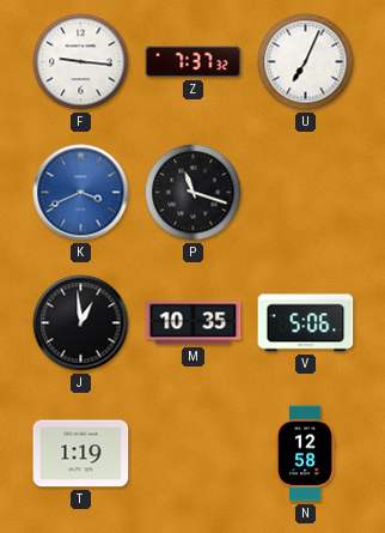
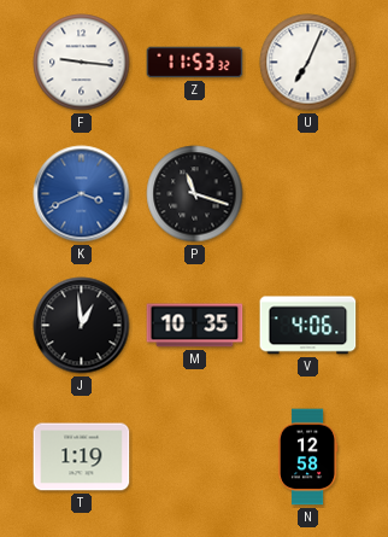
Z: 7:37 -> 11:53 (195, 63)
V: 5:06 -> 4:06 (308, 326)
